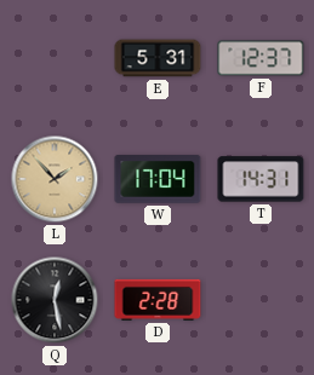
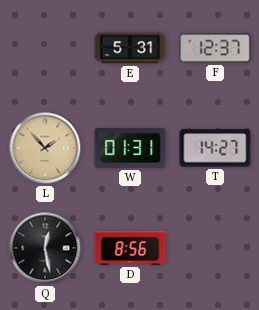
W: 17:04 -> 01:31 (130, 148)
T: 14:31 -> 14:27 (215, 148)
D: 2:28 -> 8:56 (130, 248)
